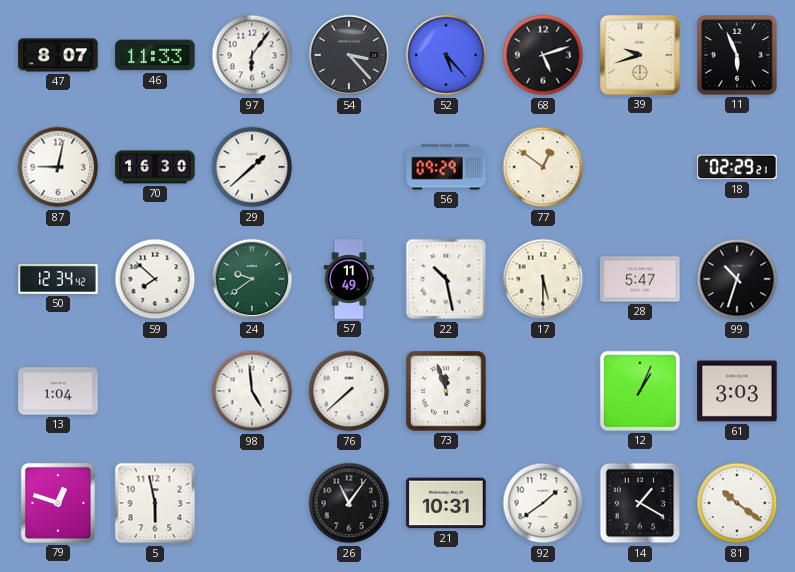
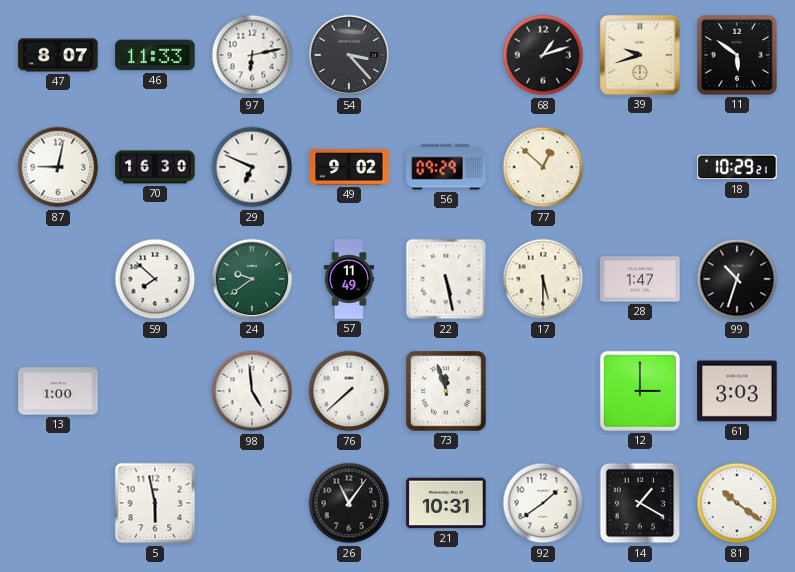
97: 6:06 -> 6:13 (252, 55)
52: 5:23 -> none (446, 55)
68: 5:12 -> 1:12 (543, 55)
11: 5:56 -> 5:51 (737, 55)
29: 1:38 -> 6:49 (252, 167)
49: none -> 9:02 (349, 168)
77: 12:51 -> 12:52 (543, 167)
18: 02:29 -> 10:29 (737, 167)
50: 12:34 -> none (58, 279)
22: 10:28 -> 5:28 (446, 279)
28: 5:47 -> 1:47 (640, 279)
13: 1:04 -> 1:00 (58, 391)
12: 1:04 -> 3:00 (640, 391)
79: 12:48 -> none (58, 503)
